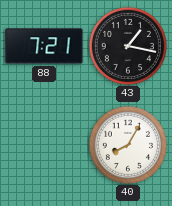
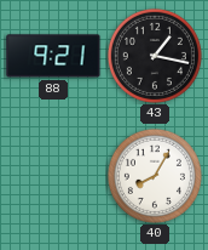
88: 7:21 -> 9:21 (53, 56)
